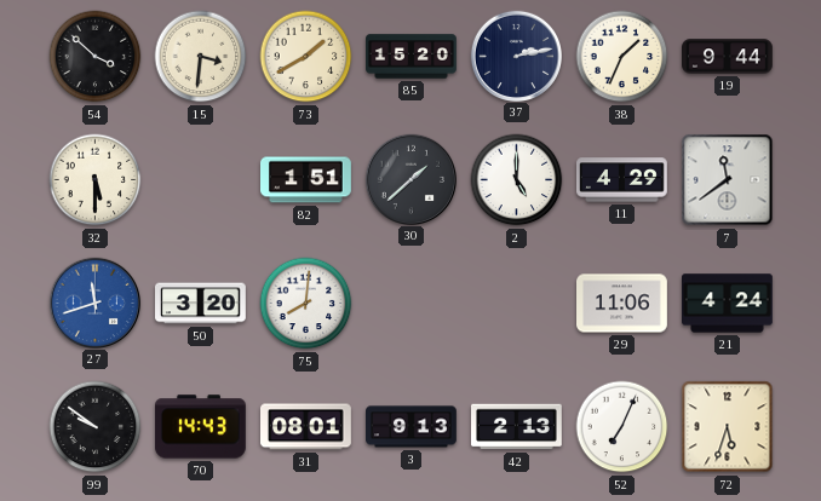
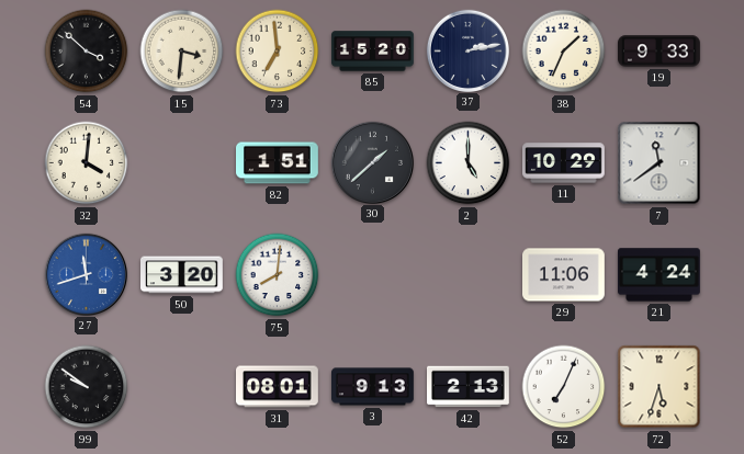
73: 1:40 -> 6:59 (278, 52)
19: 9:44 -> 9:33 (660, 52)
32: 5:30 -> 4:01 (87, 163)
11: 4:29 -> 10:29 (564, 163)
70: 14:43 -> none (201, 427)
